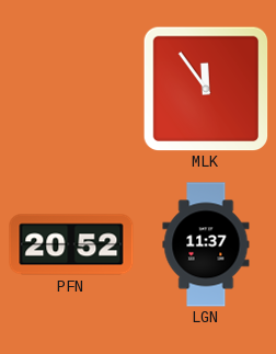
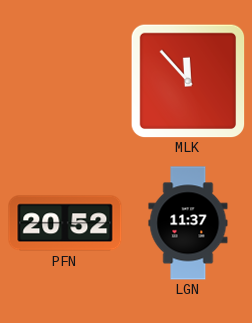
MLK: 11:54 -> 11:53 (188, 81)
